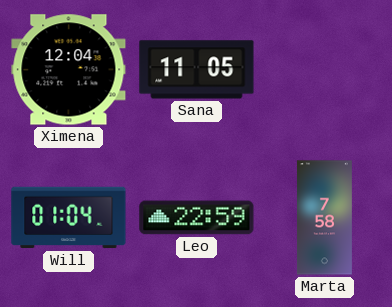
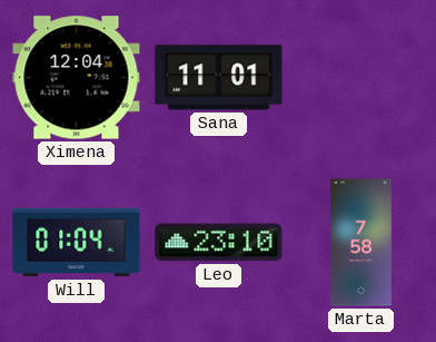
Sana: 11:05 -> 11:01 (219, 78)
Leo: 22:59 -> 23:10 (219, 243)
